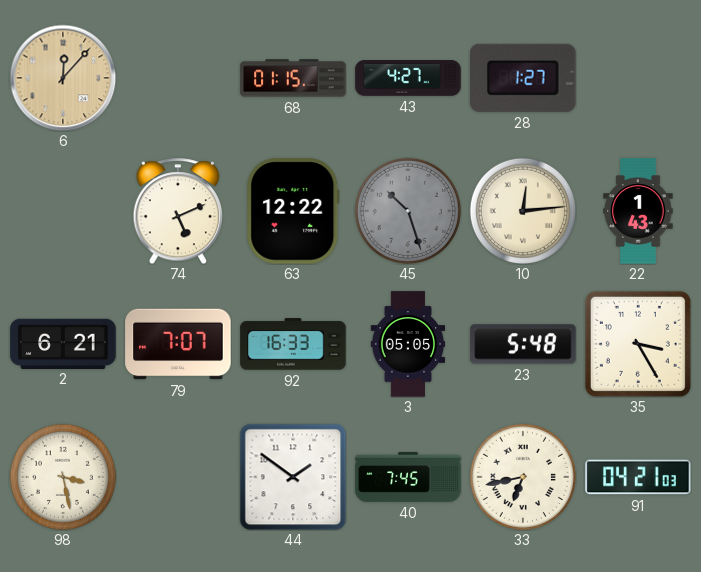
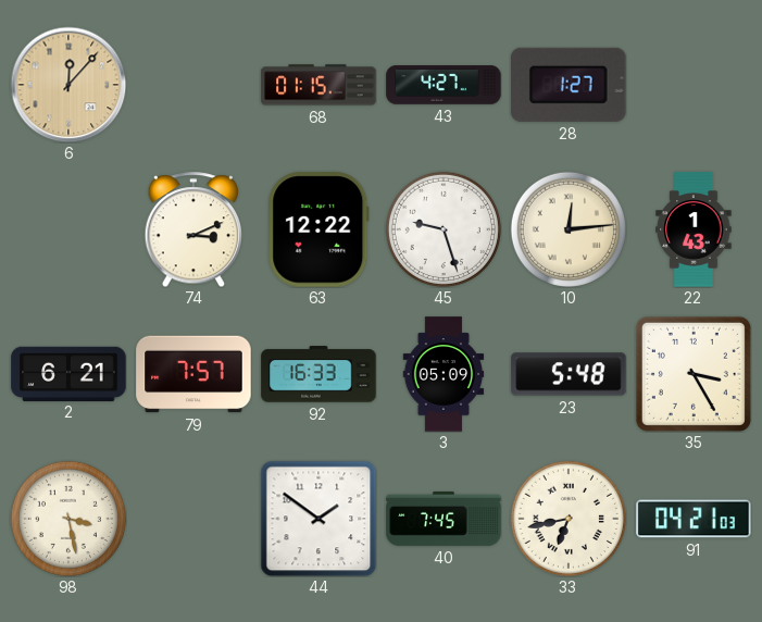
74: 5:11 -> 3:11 (193, 229)
45: 10:27 -> 9:27 (444, 229)
45 dial: grey -> white (444, 229)
79: 7:07 -> 7:57 (193, 374)
3: 05:05 -> 05:09 (444, 374)
